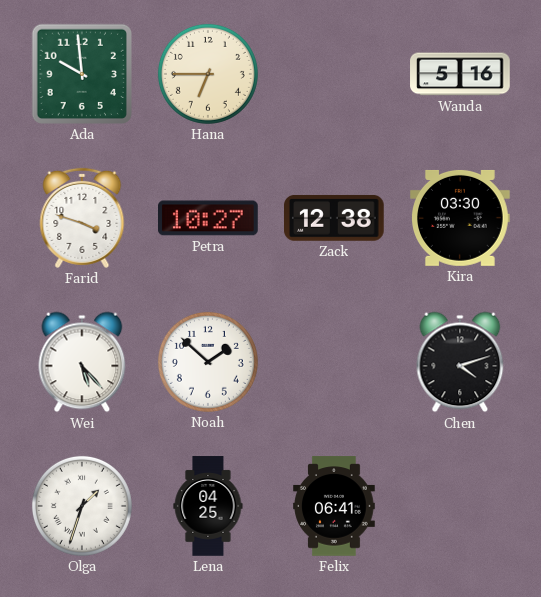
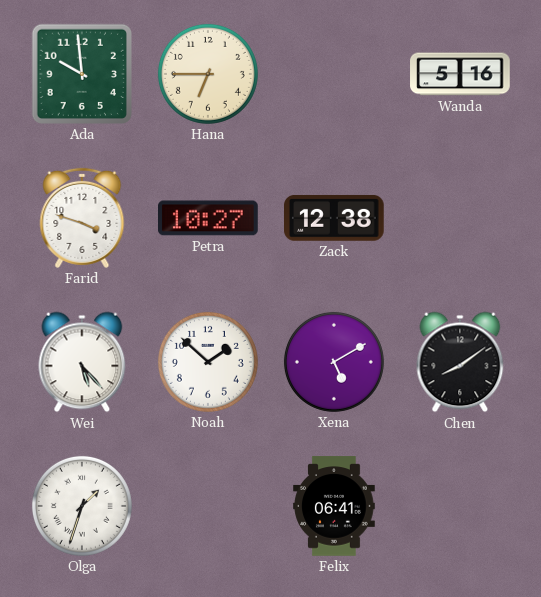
Kira: 03:30 -> none (461, 218)
Xena: none -> 5:10 (334, 362)
Chen: 4:12 -> 8:09 (460, 362)
Lena: 04:25 -> none (208, 506)
